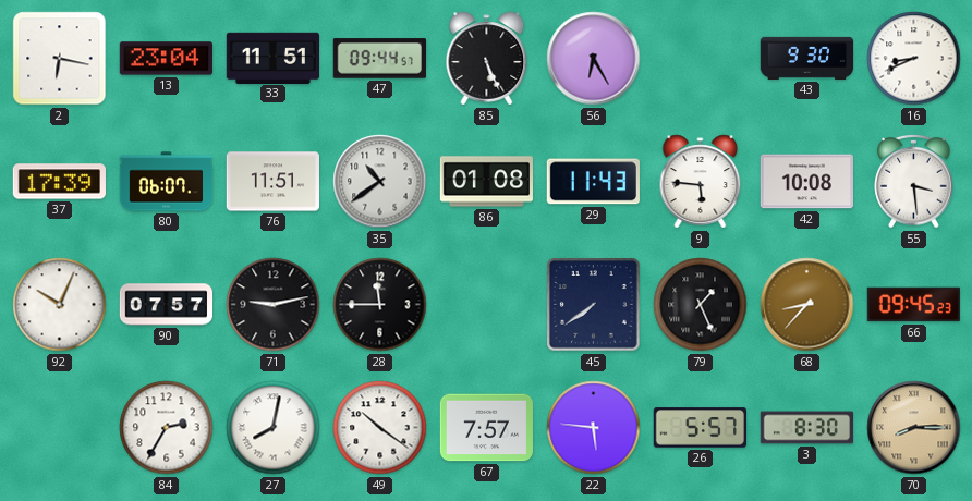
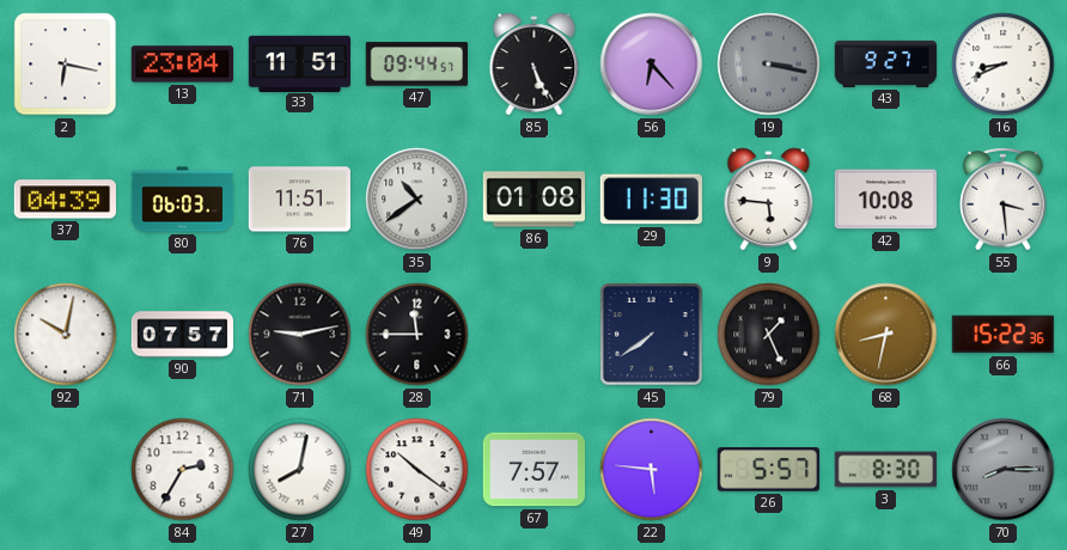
56: 6:25 -> 6:23 (652, 65)
19: none -> 3:17 (769, 65)
43: 9:30 -> 9:27 (886, 63)
37: 17:39 -> 04:39 (65, 200)
80: 06:07 -> 06:03 (183, 200)
29: 11:43 -> 11:30 (651, 200)
92: 10:04 -> 10:02 (66, 335)
68: 8:37 -> 8:32 (886, 335)
66: 09:45 -> 15:22 (1002, 335)
70 dial: champagne -> grey (1004, 470)
